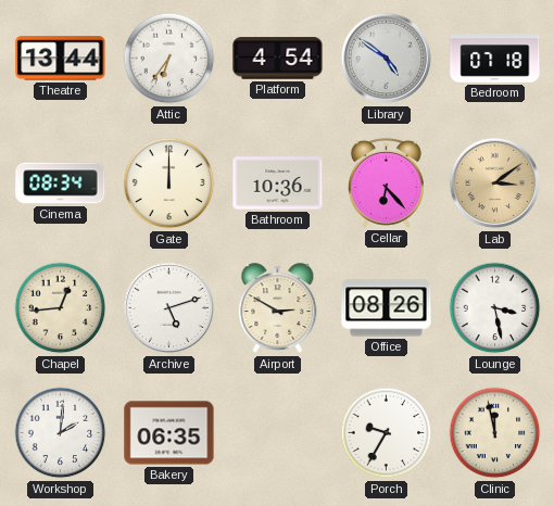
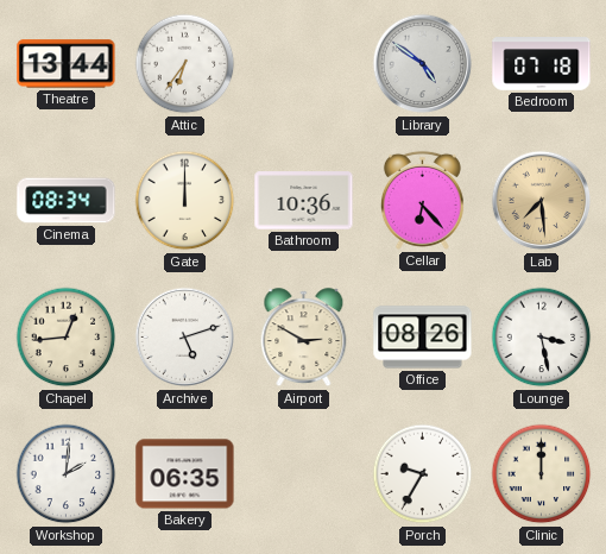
Platform: 4:54 -> none (278, 59)
Lab: 3:09 -> 7:29 (542, 201)
Clinic: 11:58 -> 12:00 (542, 474)
